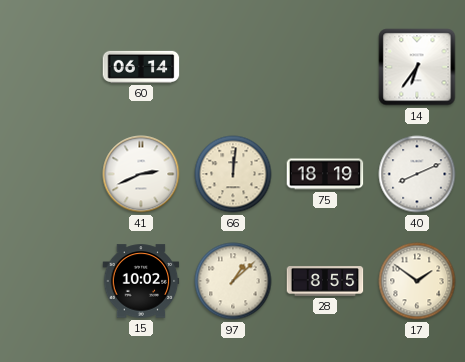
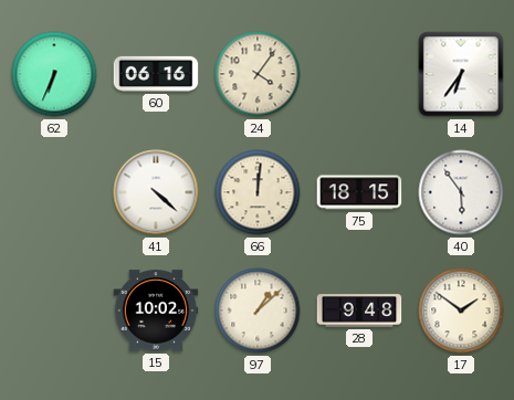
62: none -> 6:34 (54, 74)
60: 06:14 -> 06:16 (156, 74)
24: none -> 4:06 (258, 74)
41: 2:41 -> 4:22 (156, 192)
75: 18:19 -> 18:15 (359, 192)
40: 8:11 -> 5:54 (461, 192)
28: 8:55 -> 9:48 (359, 310)
